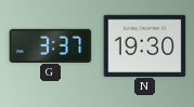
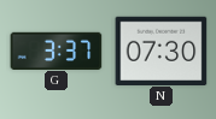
N: 19:30 -> 07:30 (162, 50)
